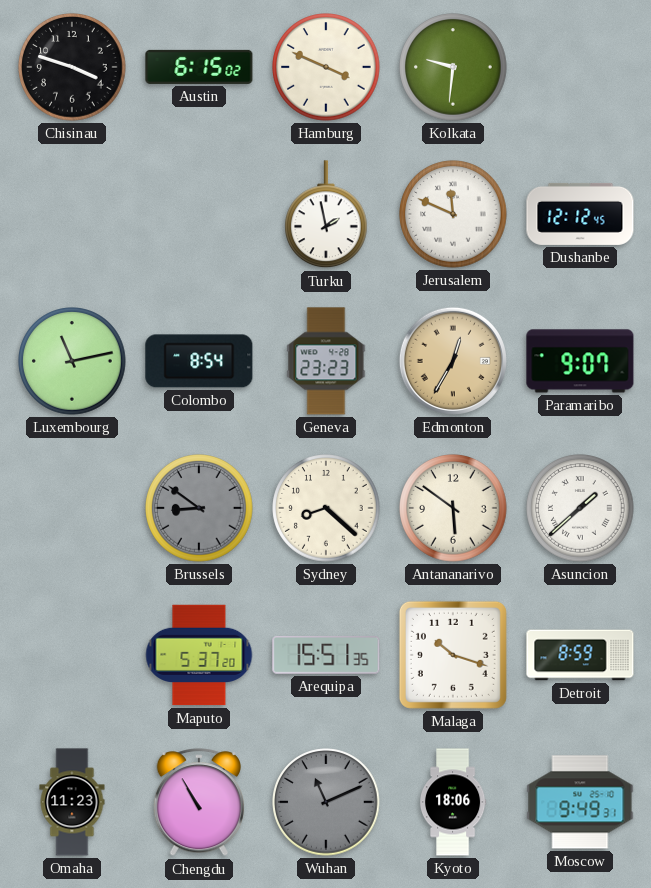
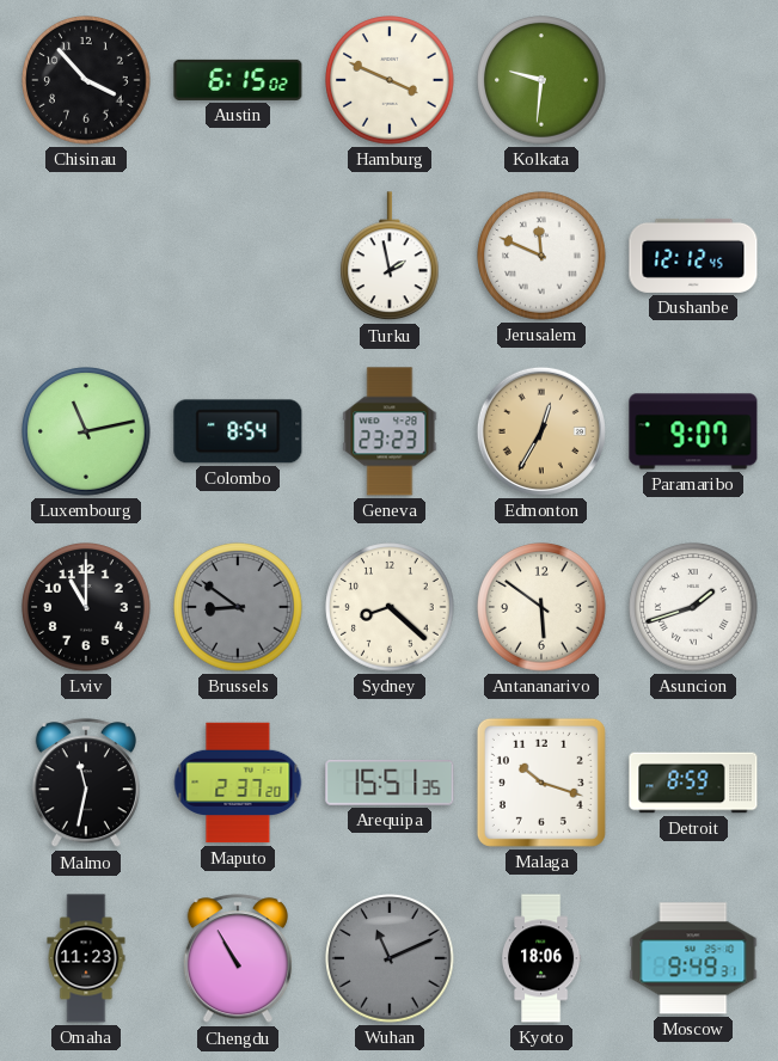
Chisinau: 3:48 -> 3:53 (86, 80)
Lviv: none -> 11:00 (86, 607)
Asuncion: 1:38 -> 1:42 (693, 607)
Malmo: none -> 11:32 (86, 784)
Maputo: 5:37 -> 2:37 (238, 783)
